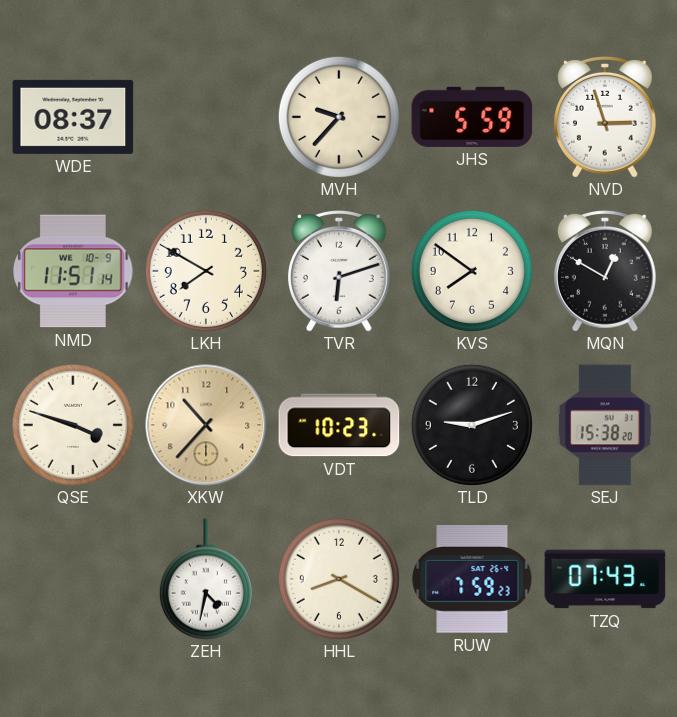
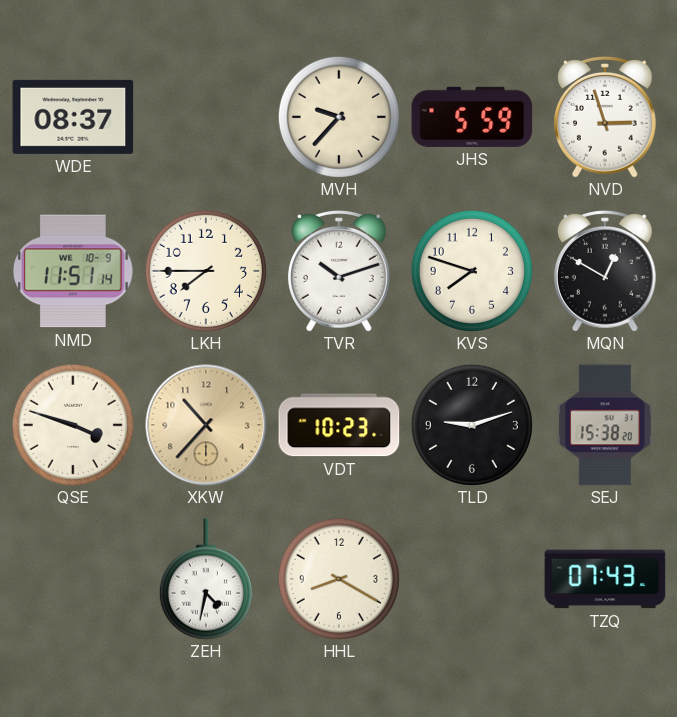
LKH: 7:50 -> 7:45 (206, 271)
TVR: 6:12 -> 10:12 (339, 272)
KVS: 7:51 -> 7:48 (472, 271)
RUW: 7:59 -> none (472, 580)
